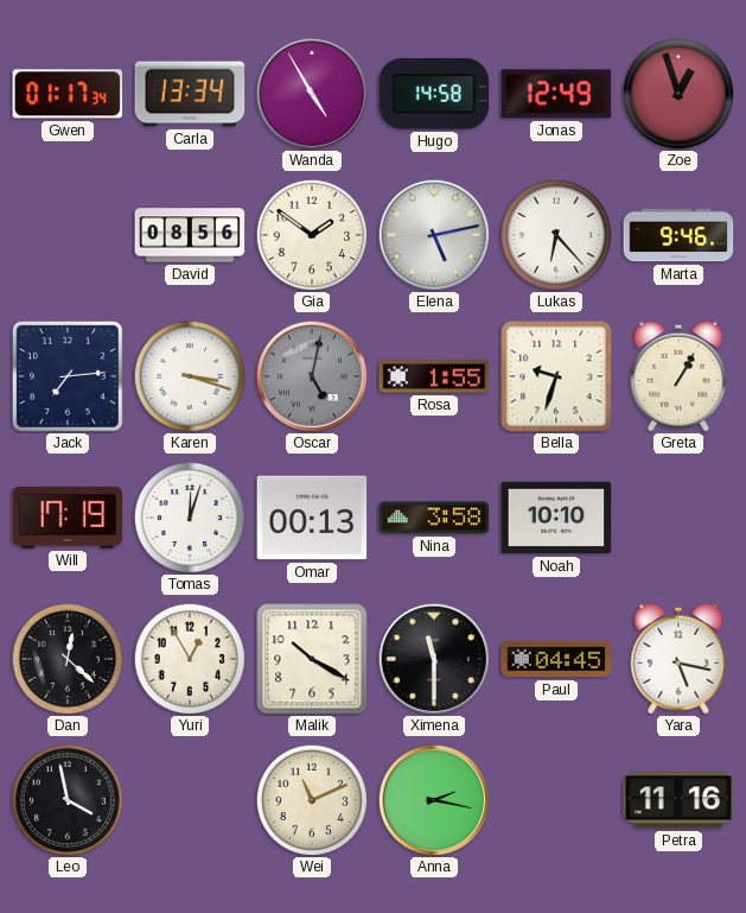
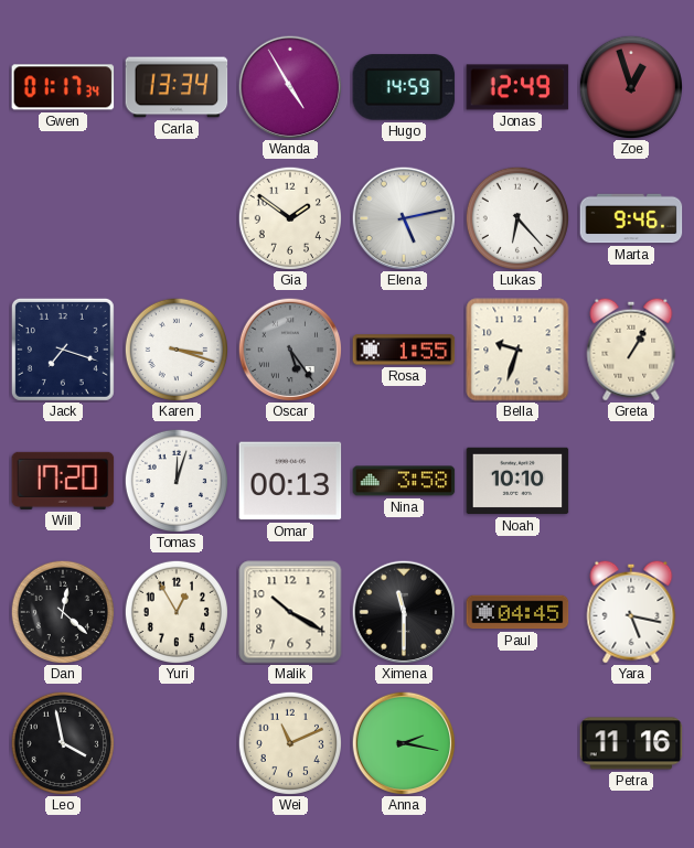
Hugo: 14:58 -> 14:59 (404, 87)
David: 08:56 -> none (190, 235)
Jack: 7:14 -> 7:18 (63, 350)
Oscar: 5:02 -> 5:24 (290, 350)
Will: 17:19 -> 17:20 (63, 481)
